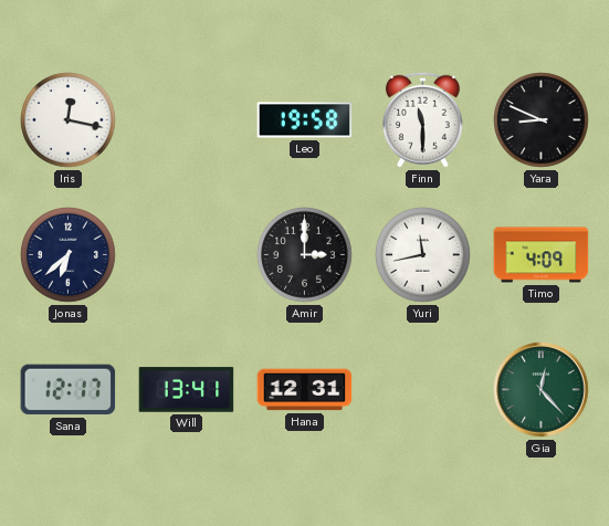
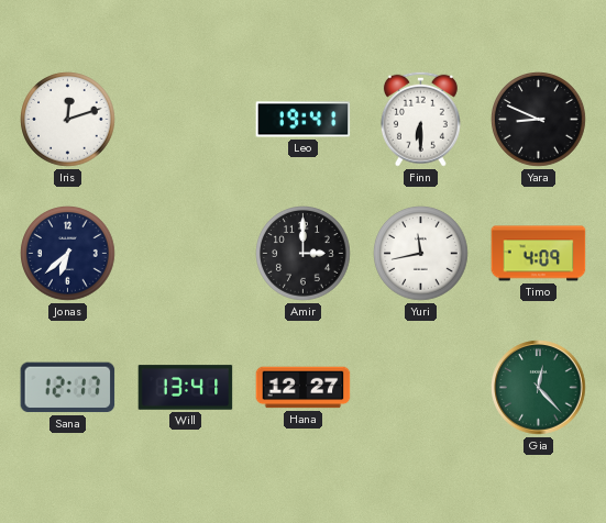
Iris: 12:17 -> 12:12 (68, 120)
Leo: 19:58 -> 19:41 (304, 120)
Finn: 11:30 -> 6:30 (420, 119)
Hana: 12:31 -> 12:27 (304, 388)
